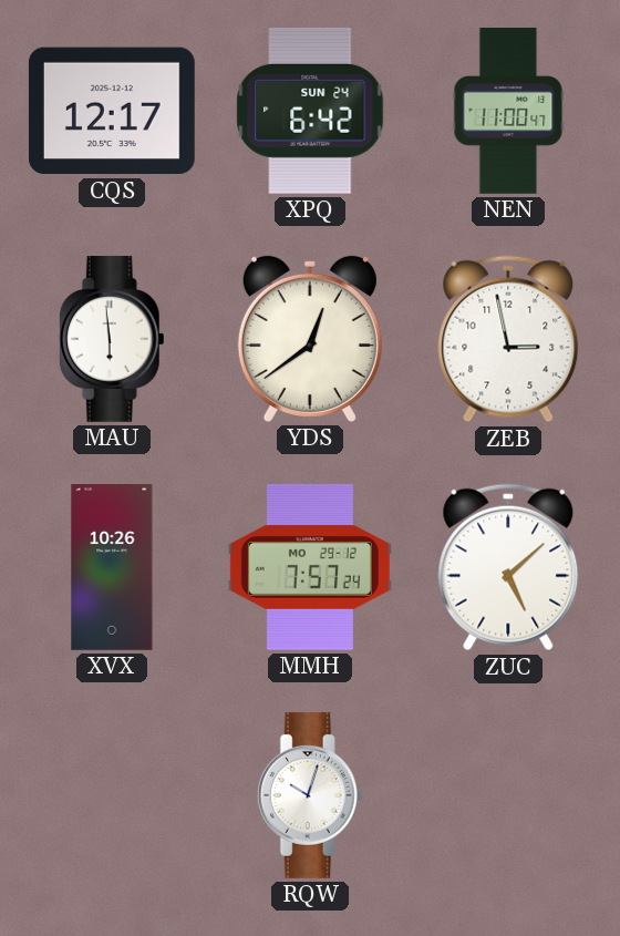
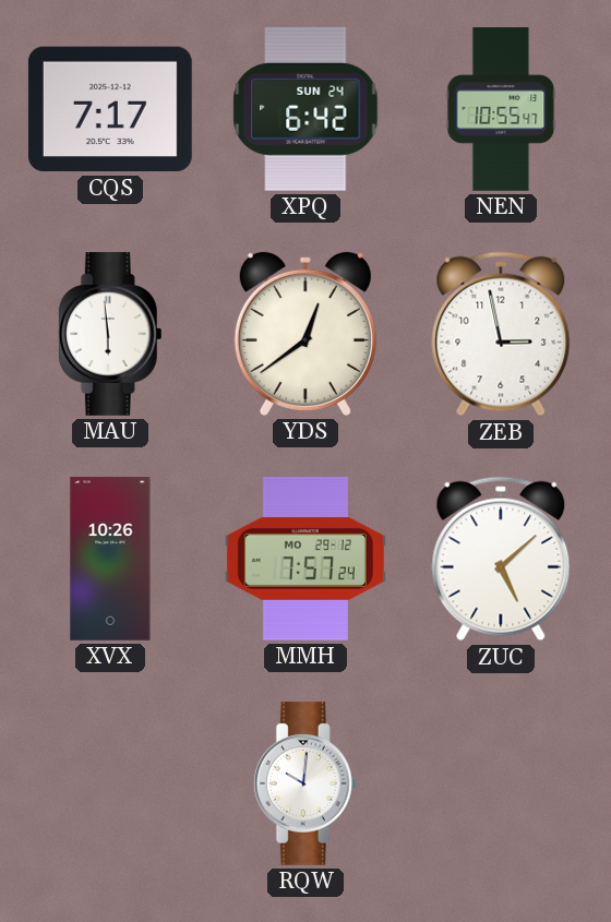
CQS: 12:17 -> 7:17 (110, 109)
NEN: 11:00 -> 10:55 (501, 110)
RQW: 10:03 -> 10:01 (305, 783)
